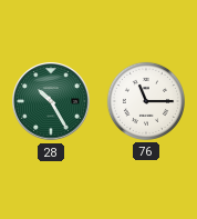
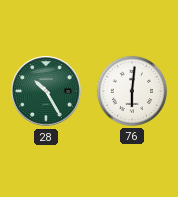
76: 11:15 -> 6:01 (132, 91)
